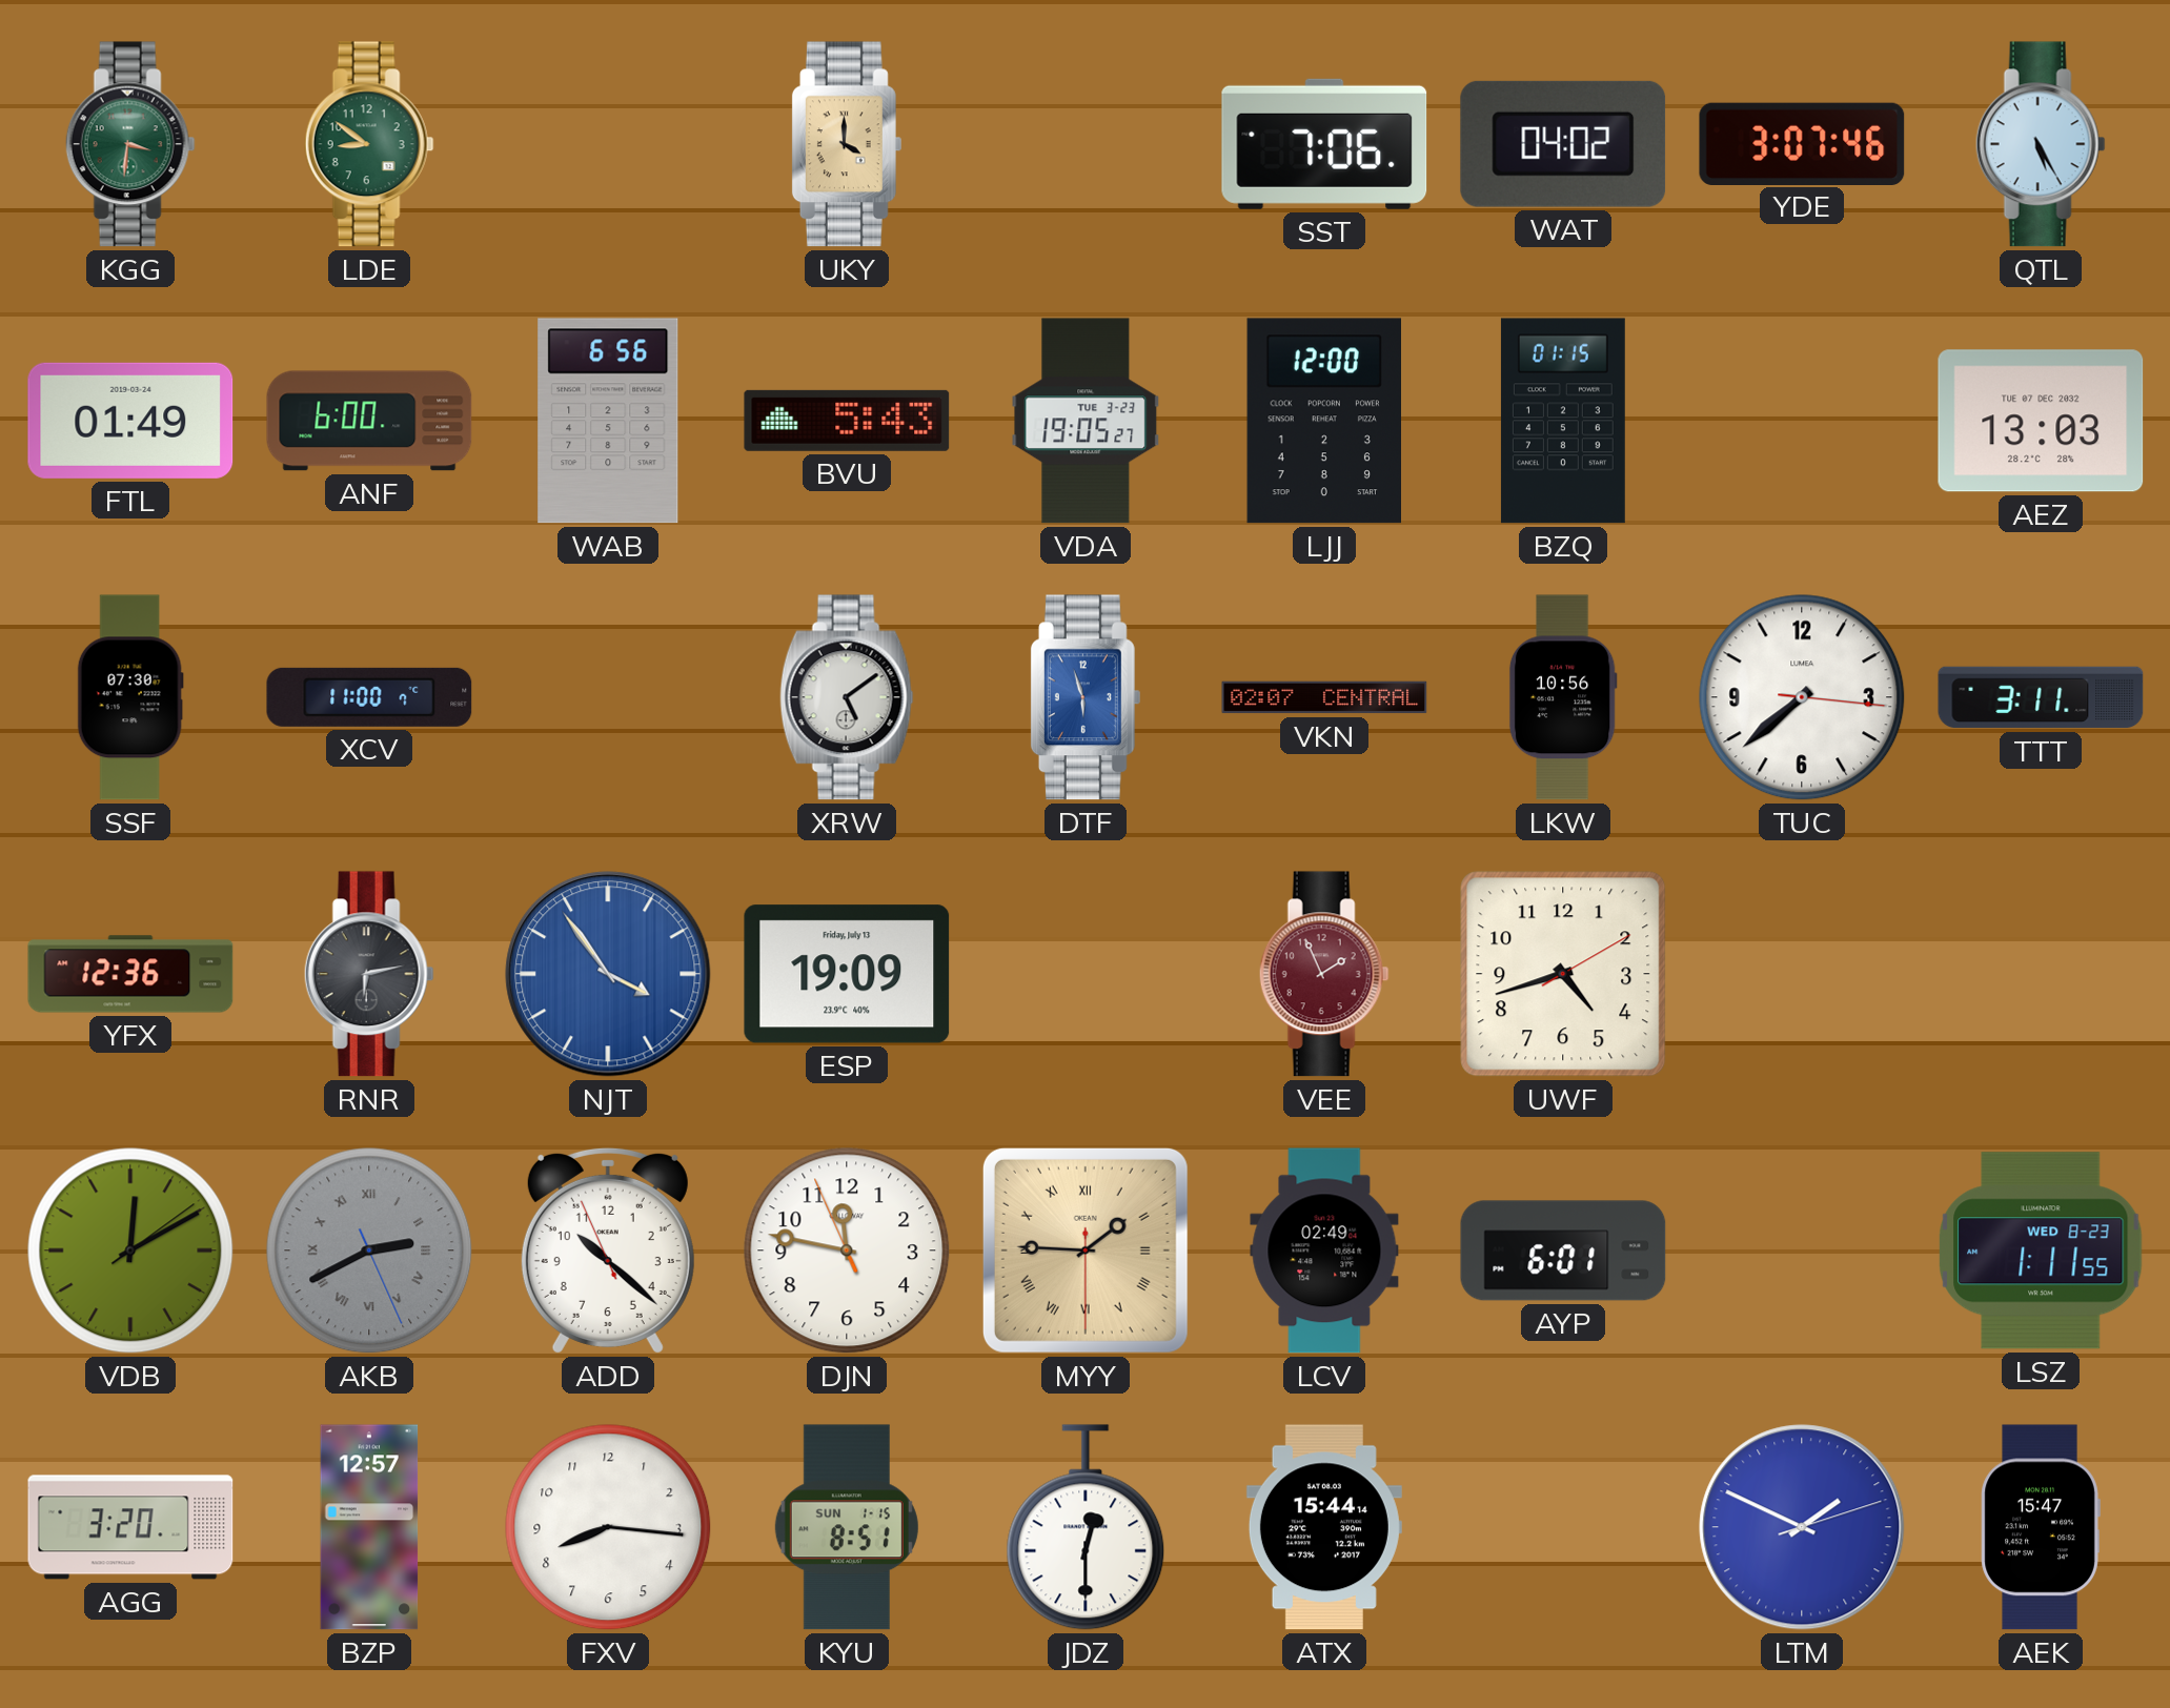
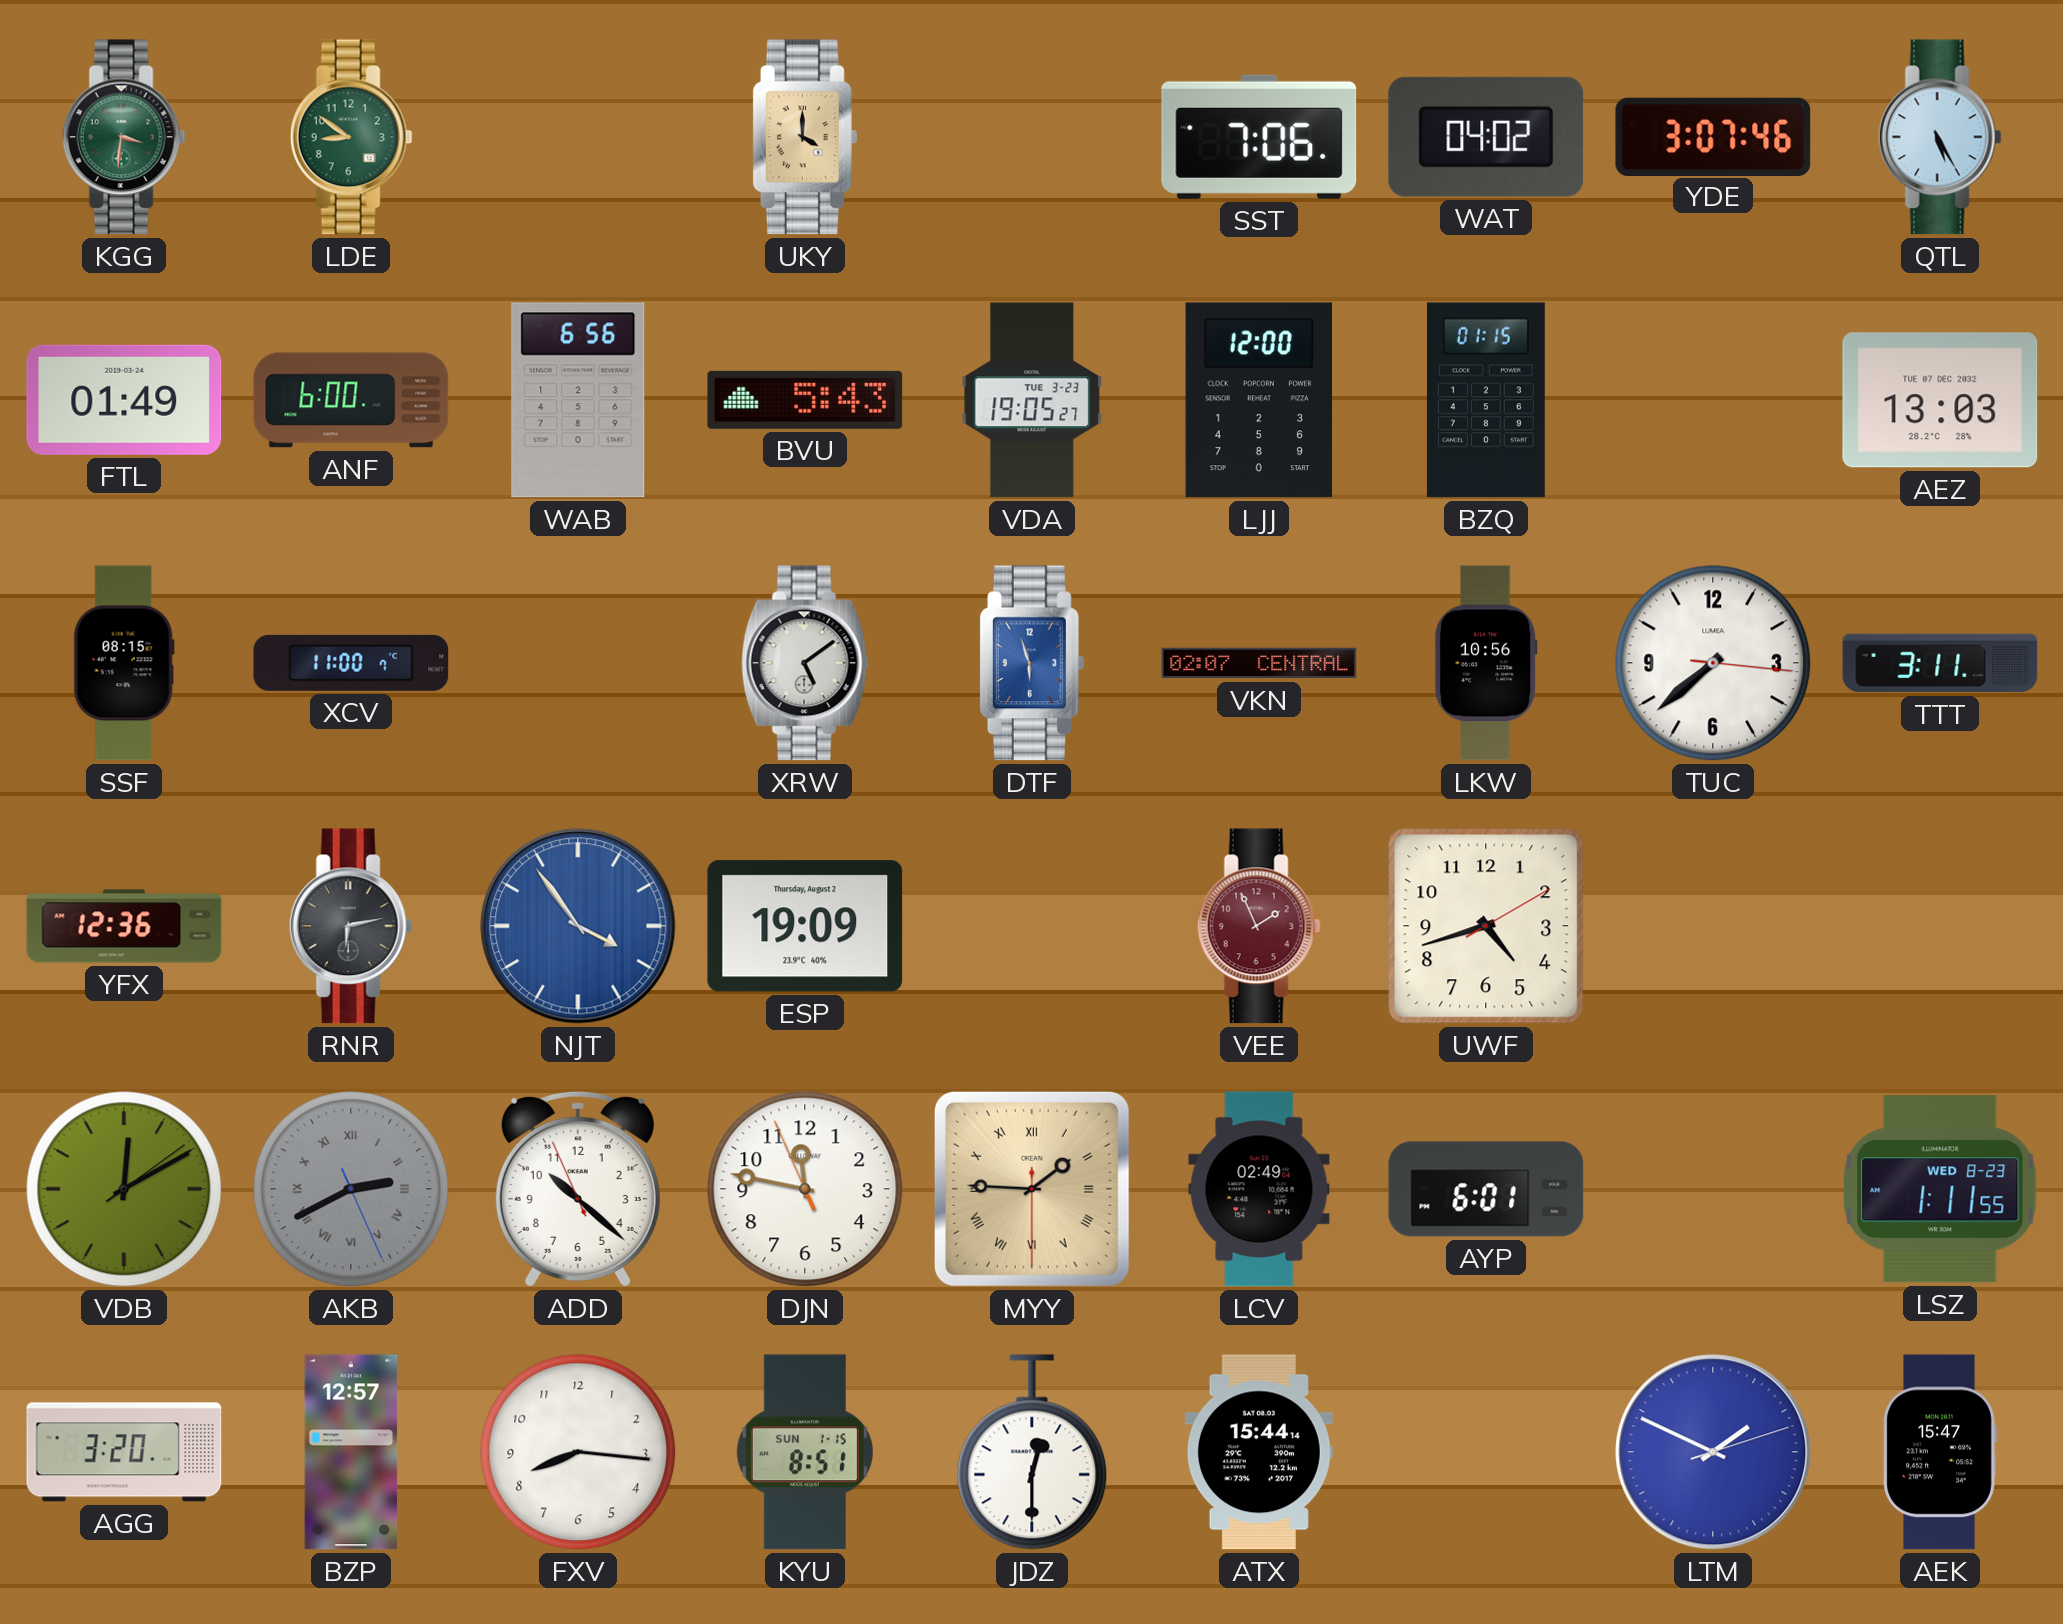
SSF: 07:30 -> 08:15 (124, 663)
ESP date: Friday, July 13 -> Thursday, August 2 (805, 926)
